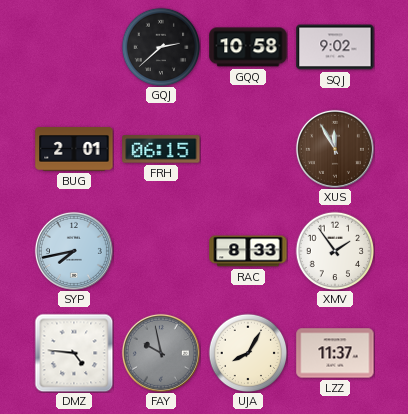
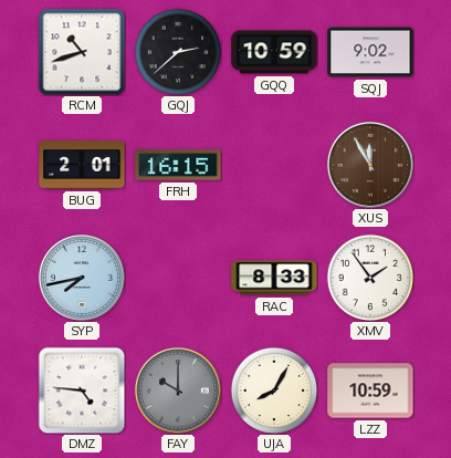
RCM: none -> 10:42 (82, 52)
GQQ: 10:58 -> 10:59 (274, 52)
FRH: 06:15 -> 16:15 (178, 165)
FAY: 9:58 -> 10:00 (178, 391)
LZZ: 11:37 -> 10:59 (370, 391)
